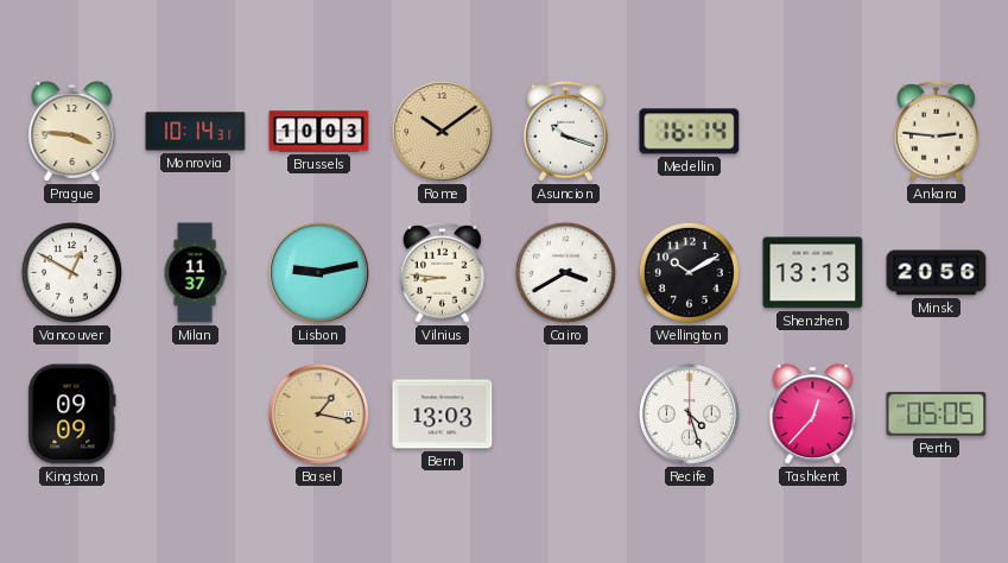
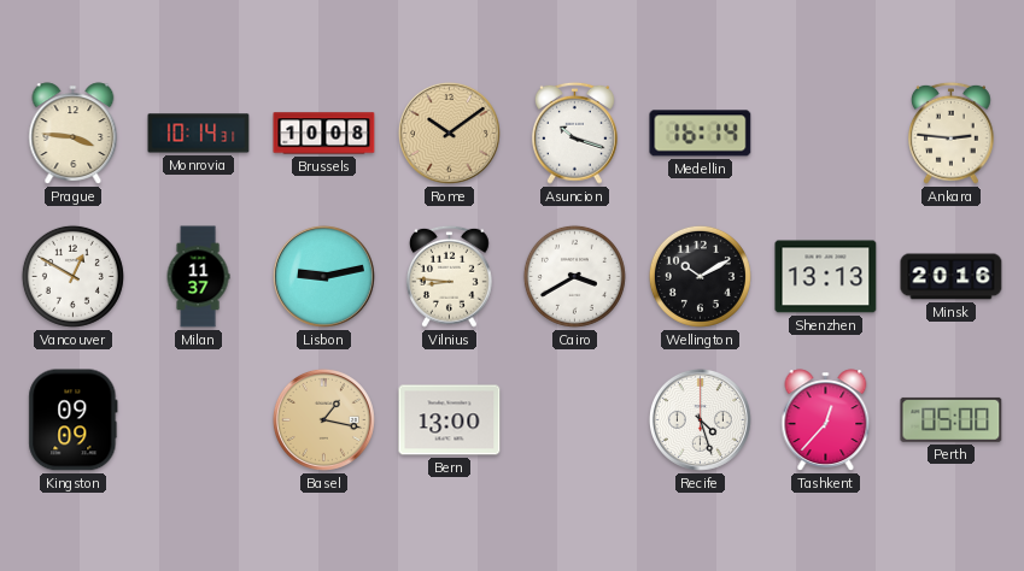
Brussels: 10:03 -> 10:08 (324, 134)
Minsk: 20:56 -> 20:16 (952, 277)
Bern: 13:03 -> 13:00 (450, 420)
Perth: 05:05 -> 05:00 (952, 419)
